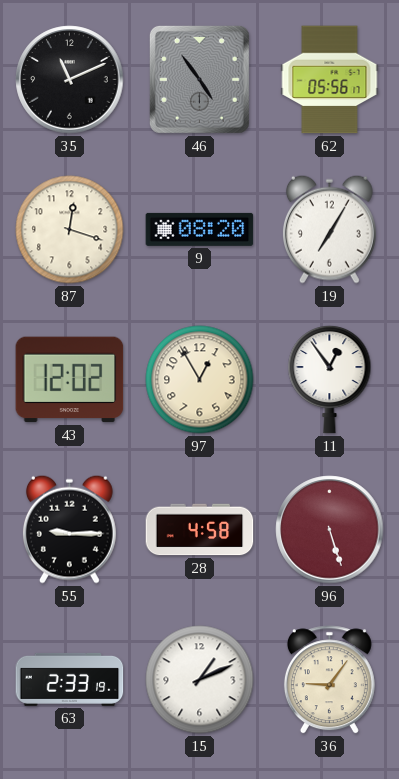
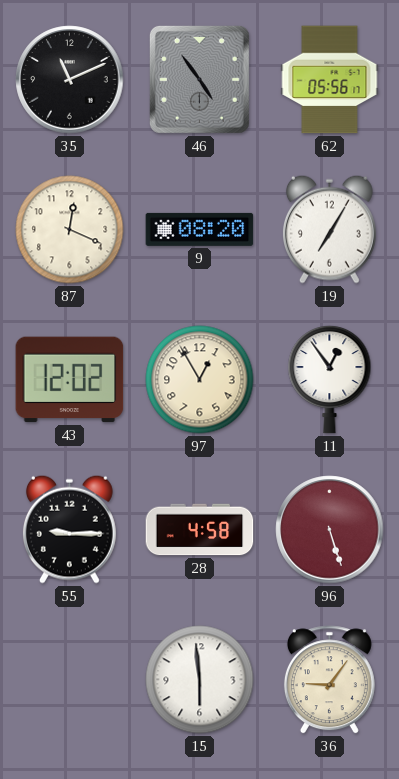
87: 12:18 -> 12:19 (70, 230)
63: 2:33 -> none (70, 679)
15: 1:11 -> 5:59 (200, 680)
